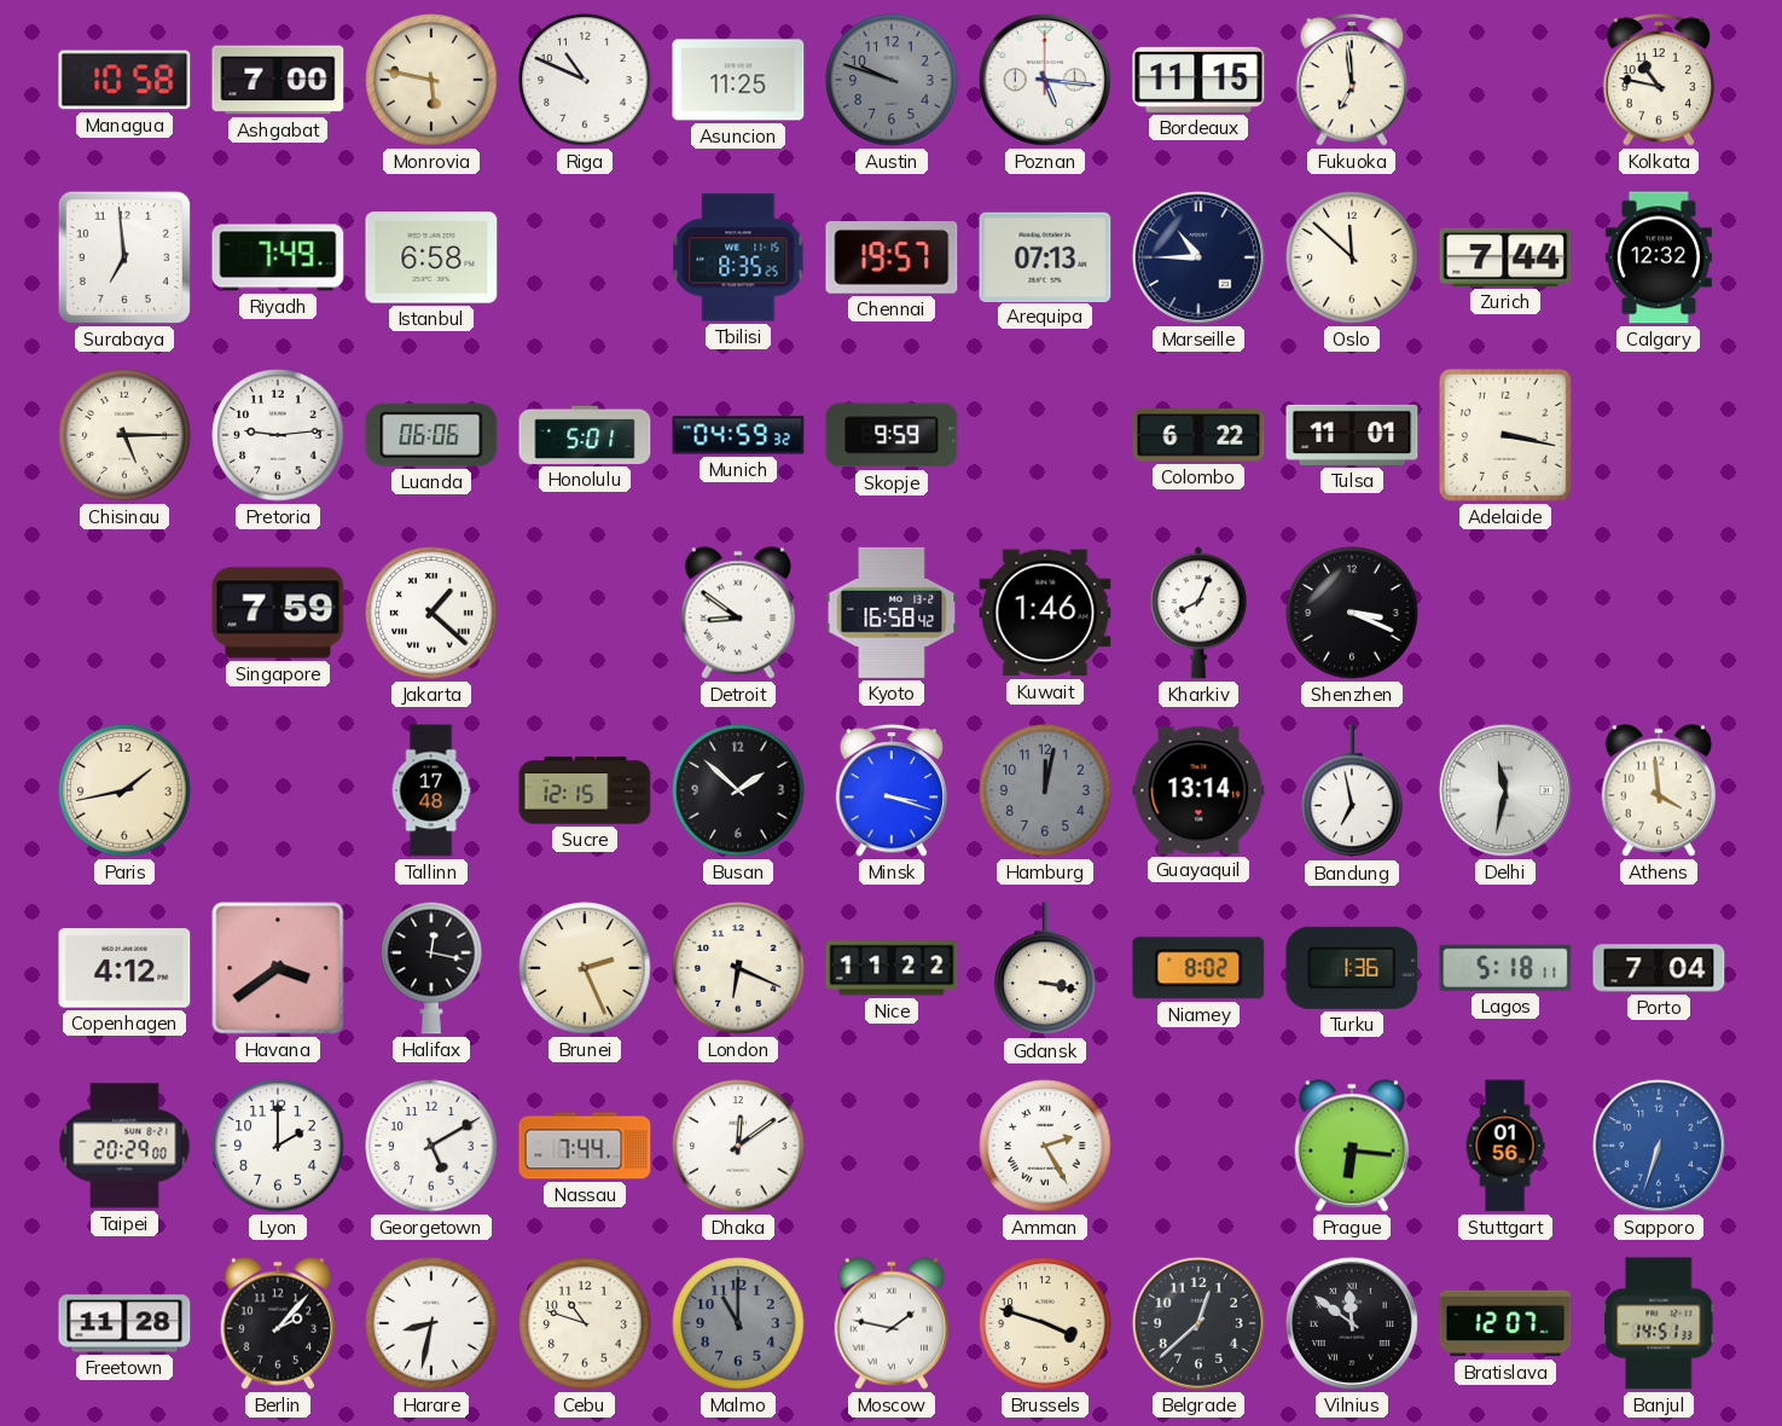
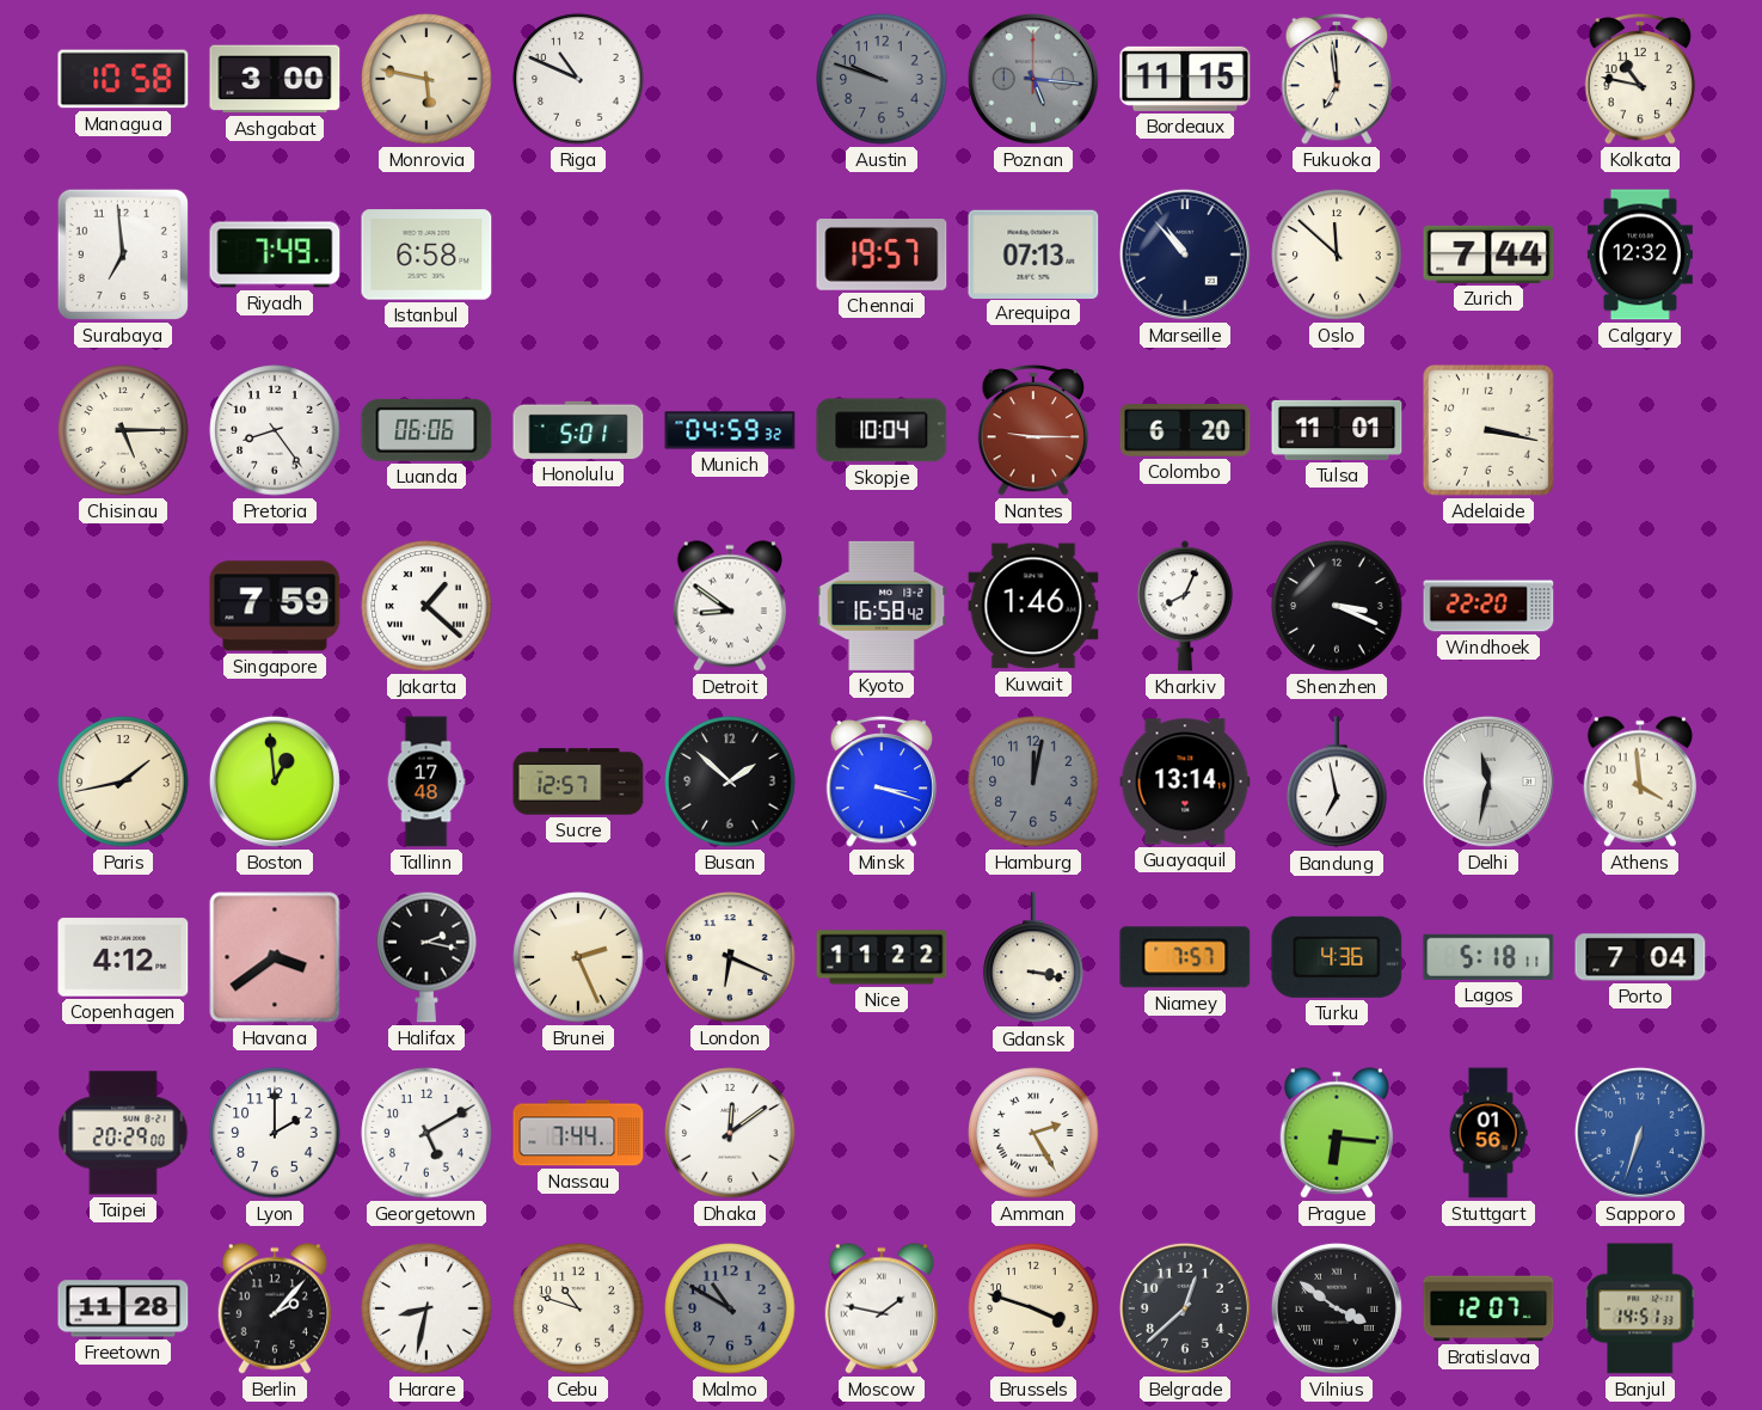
Ashgabat: 7:00 -> 3:00 (275, 79)
Asuncion: 11:25 -> none (738, 80)
Poznan dial: white -> grey (1033, 79)
Tbilisi: 8:35 -> none (738, 257)
Marseille: 10:45 -> 10:53 (1185, 255)
Pretoria: 9:14 -> 8:24 (275, 430)
Skopje: 9:59 -> 10:04 (882, 430)
Nantes: none -> 9:15 (1033, 430)
Colombo: 6:22 -> 6:20 (1185, 430)
Windhoek: none -> 22:20 (1488, 606)
Boston: none -> 12:59 (275, 781)
Sucre: 12:15 -> 12:57 (578, 781)
Halifax: 12:17 -> 2:17 (426, 957)
Niamey: 8:02 -> 7:57 (1185, 957)
Turku: 1:36 -> 4:36 (1337, 957)
Malmo: 11:00 -> 10:50 (730, 1308)
Vilnius: 11:51 -> 3:51 (1337, 1308)
